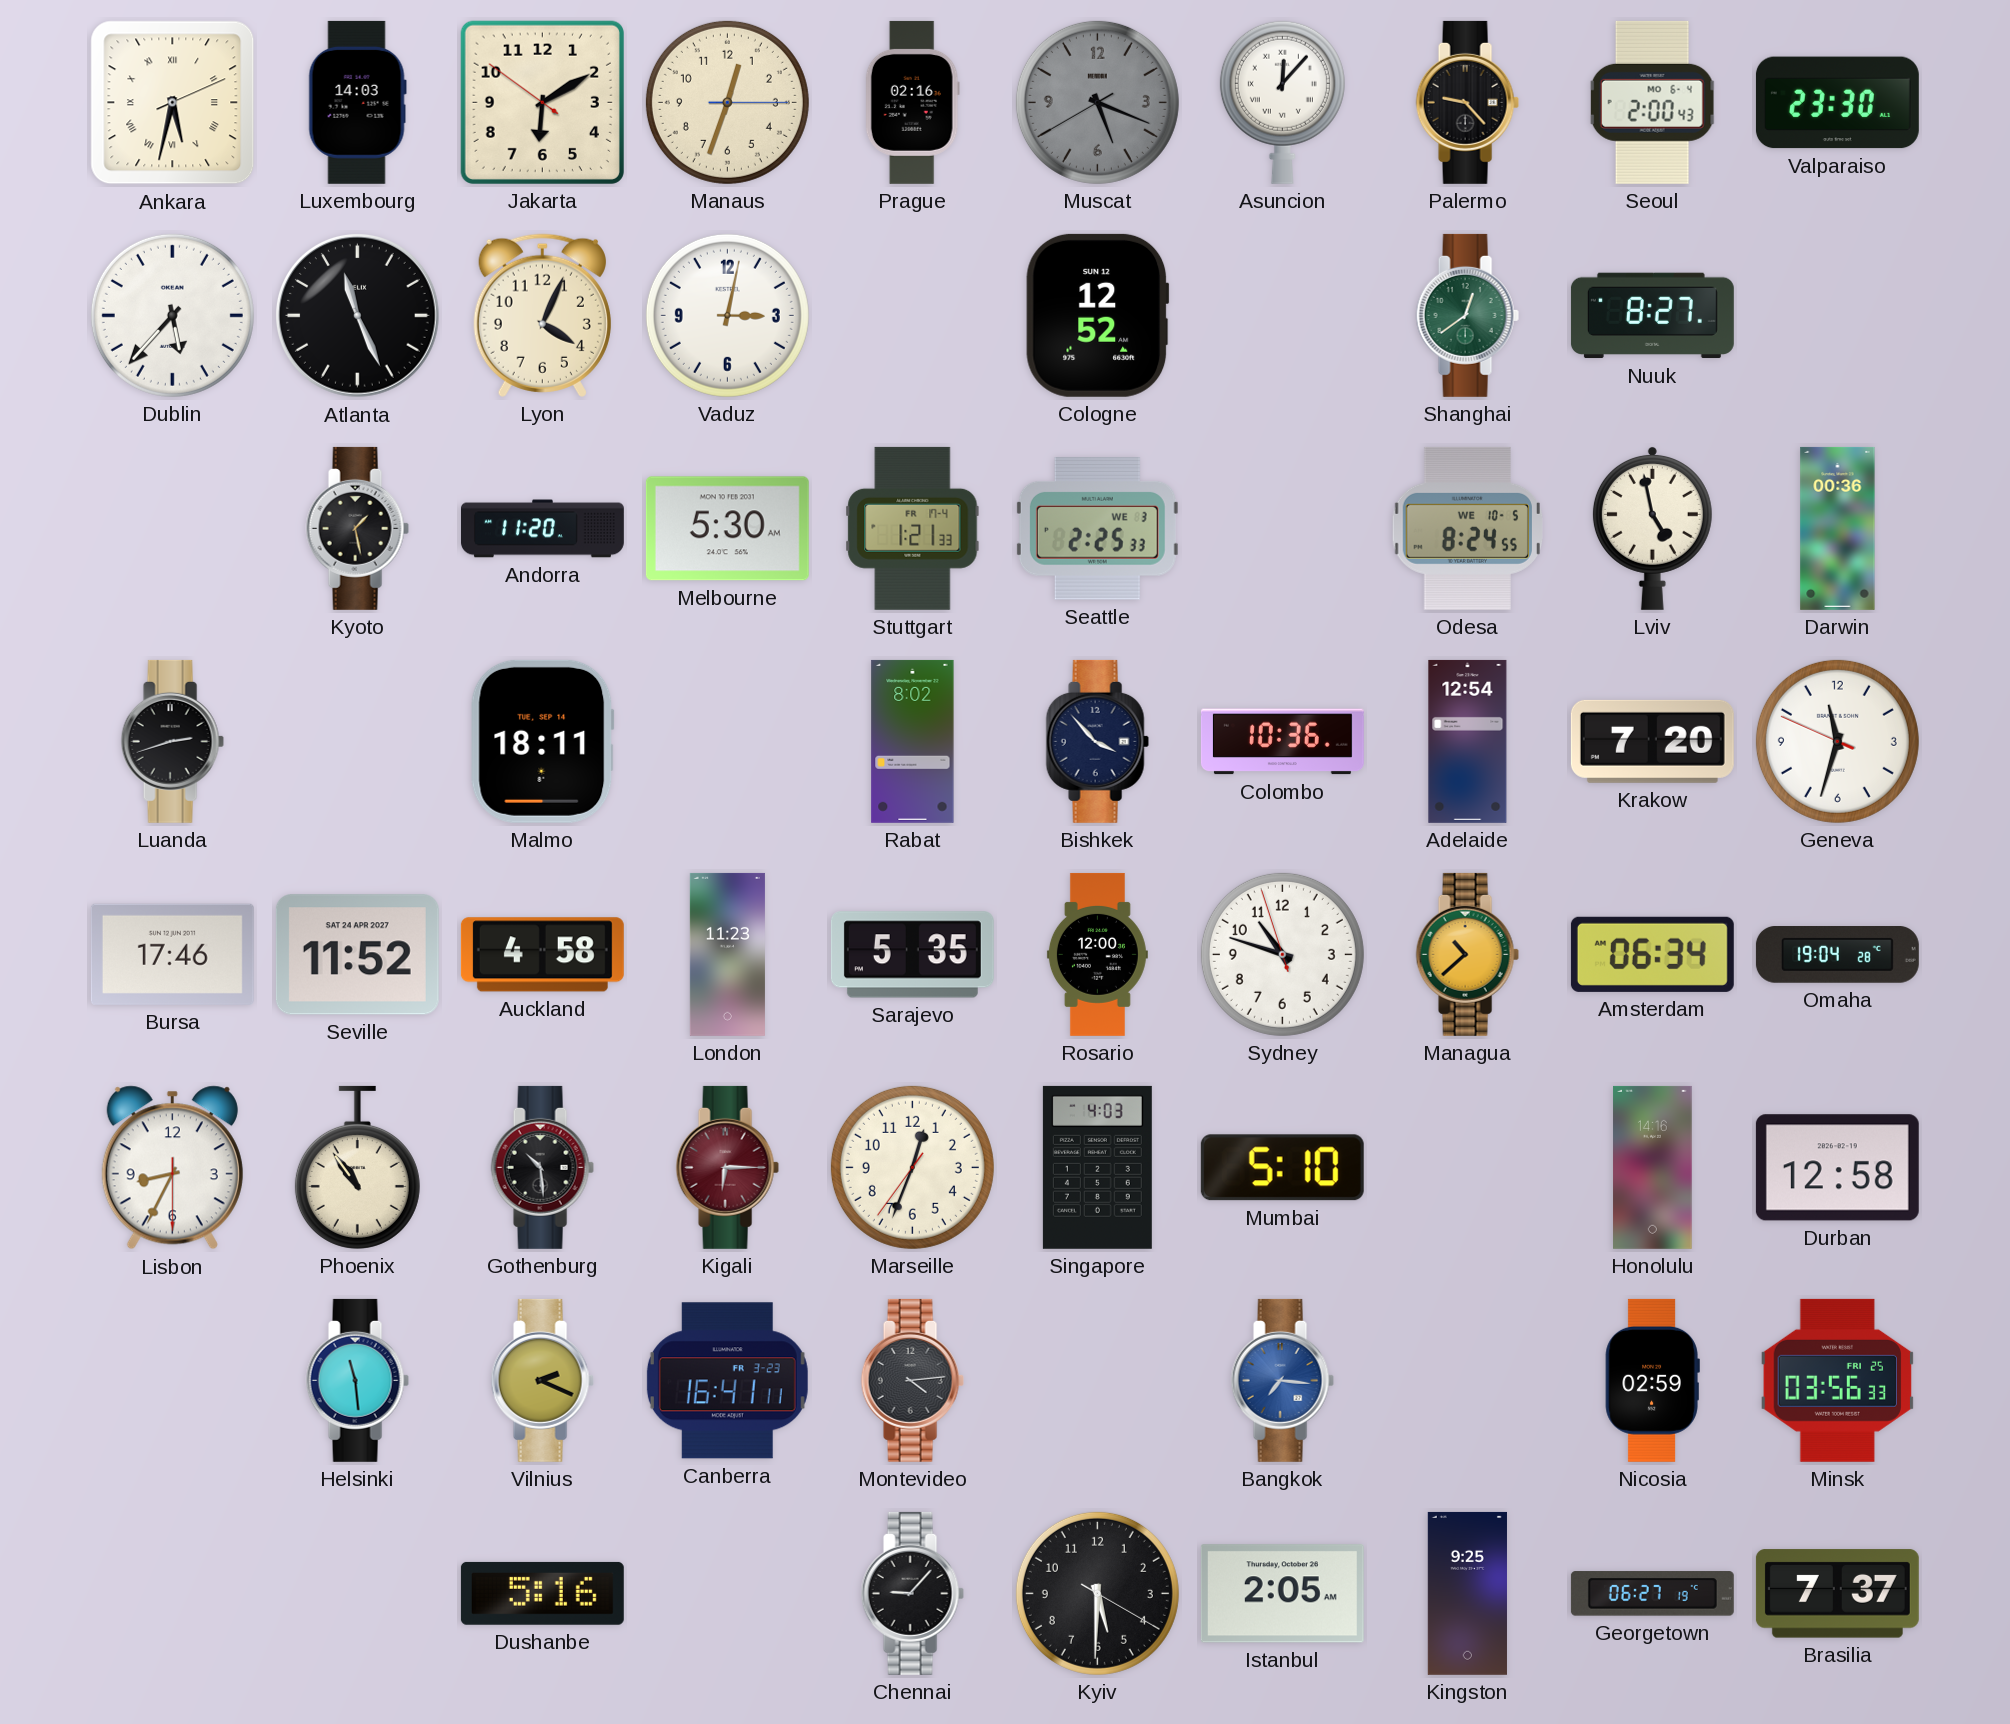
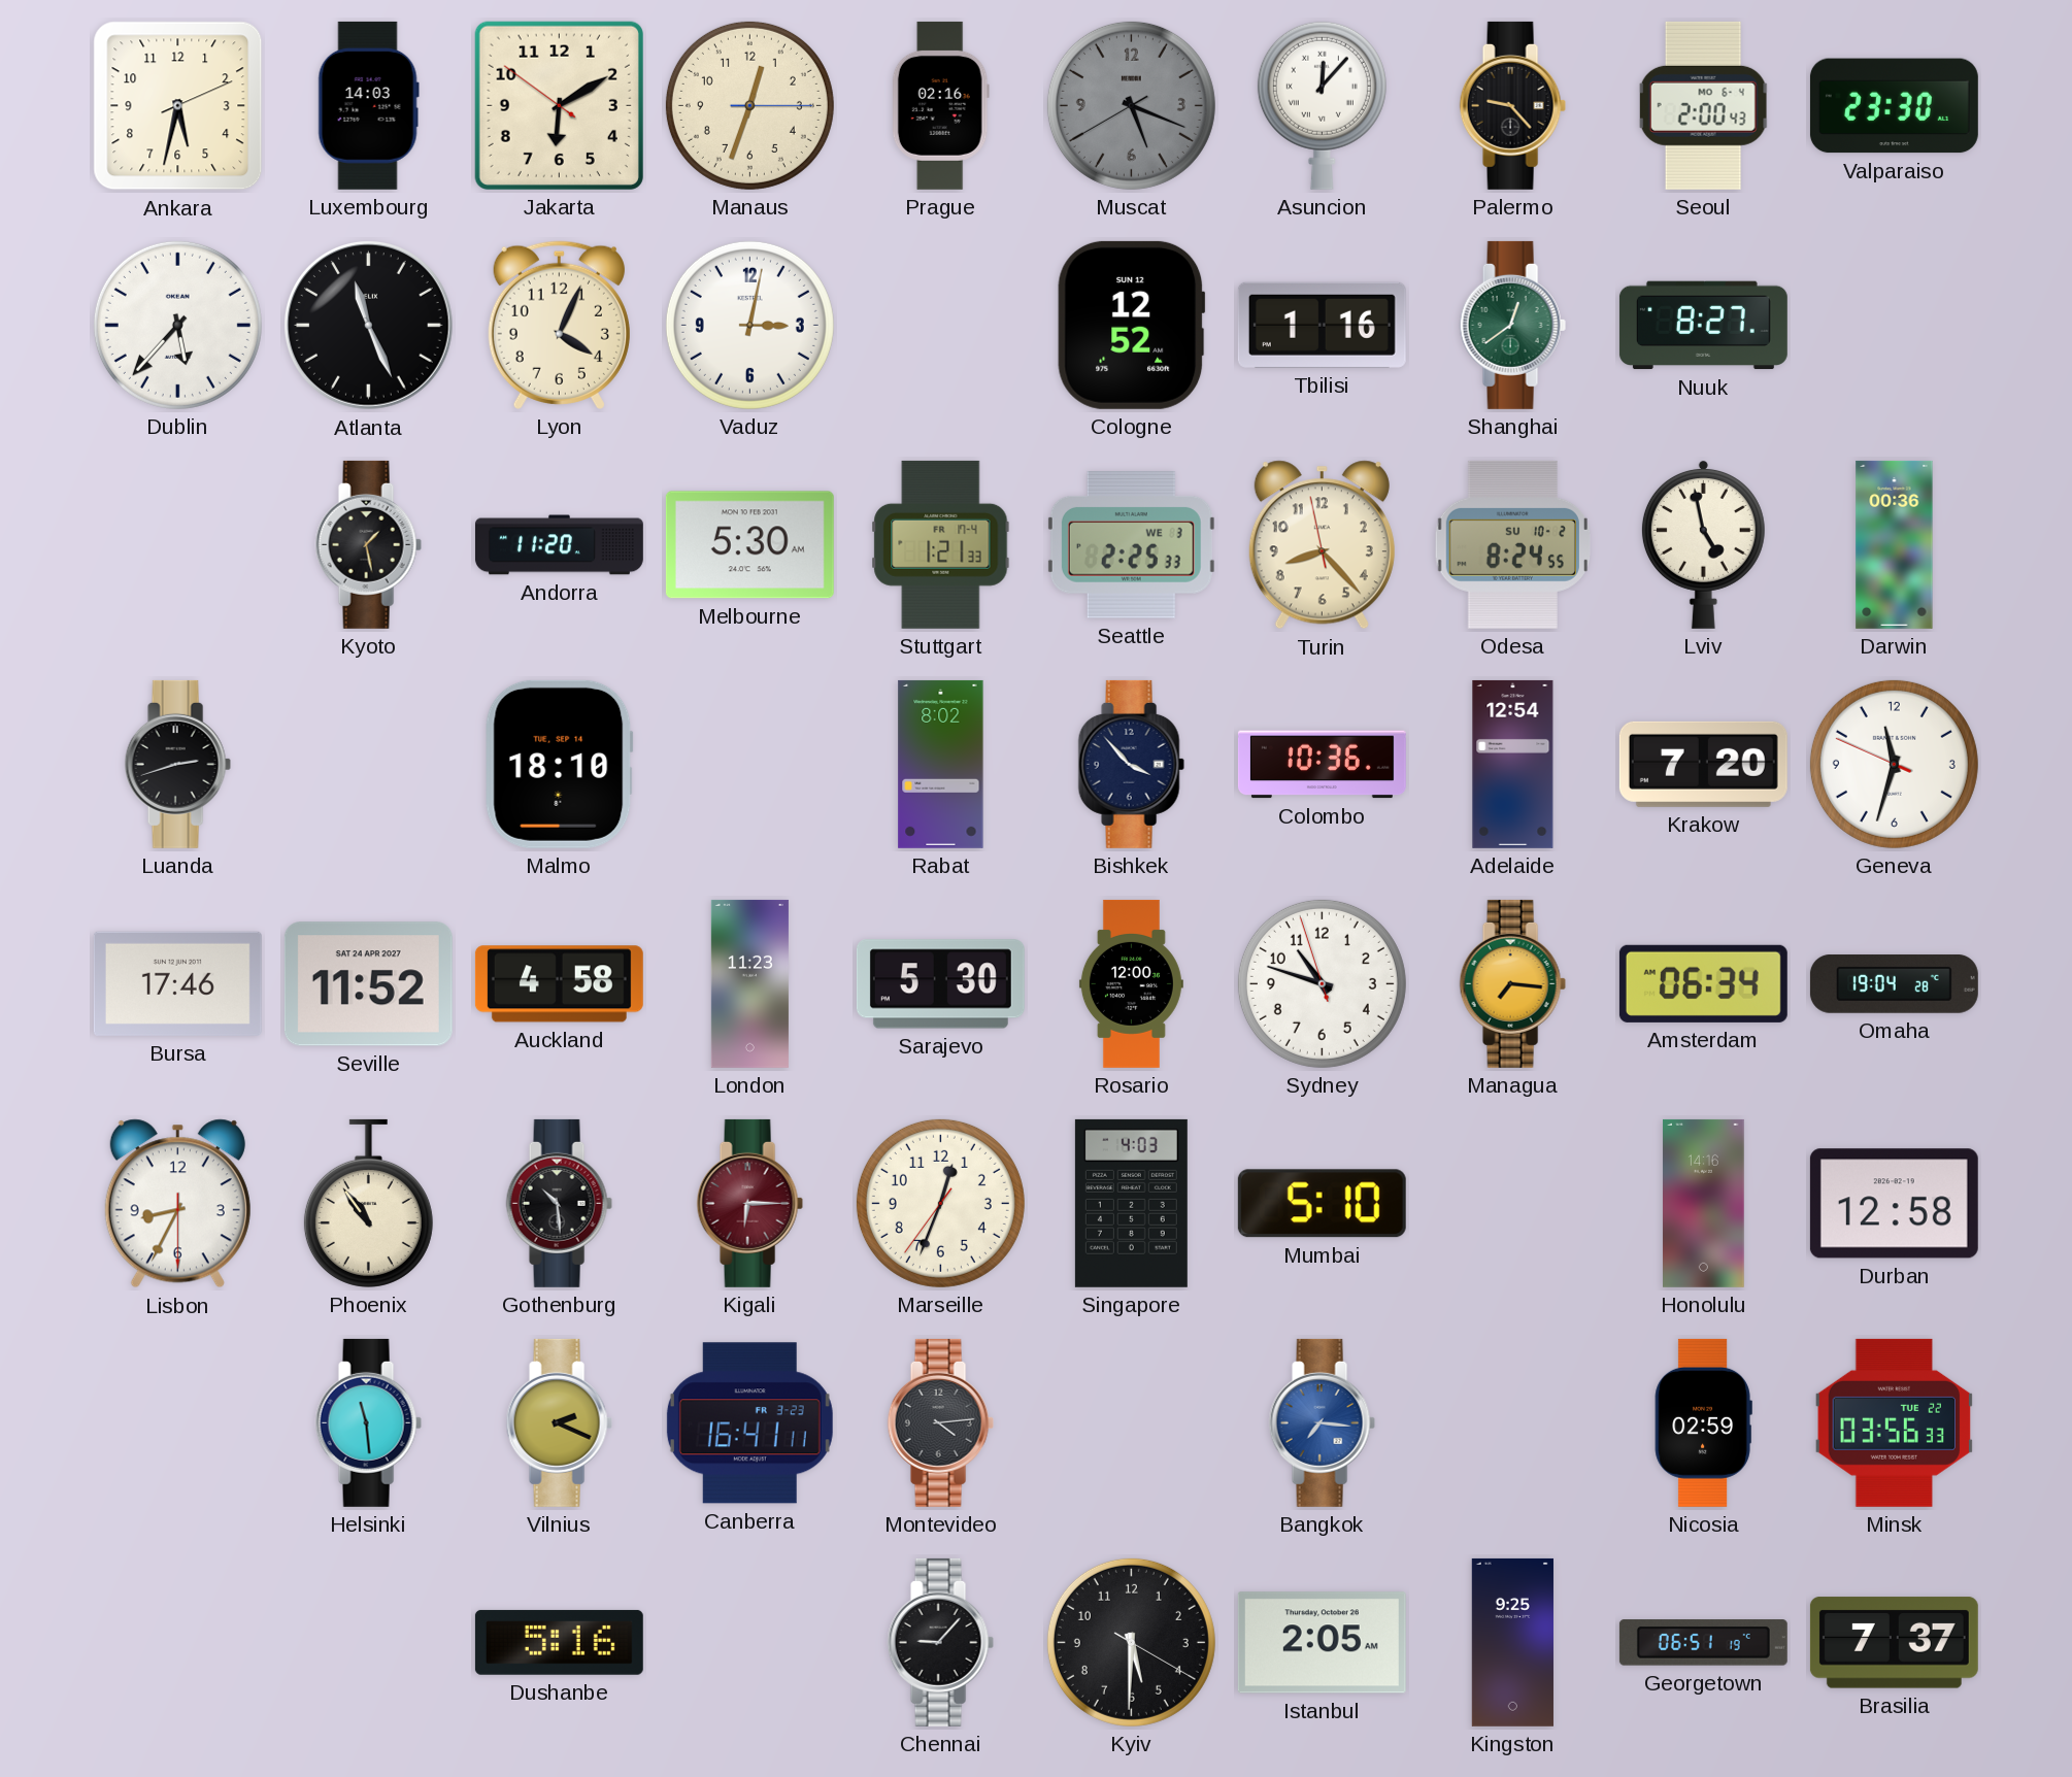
Ankara numerals: Roman -> Arabic (178, 106)
Tbilisi: none -> 1:16 (1322, 325)
Turin: none -> 8:22 (1322, 545)
Odesa date: WE 10-5 -> SU 10-2 (1512, 544)
Malmo: 18:11 -> 18:10 (559, 764)
Sarajevo: 5:35 -> 5:30 (940, 984)
Managua: 10:38 -> 7:16 (1512, 983)
Minsk date: FRI 25 -> TUE 22 (1894, 1422)
Georgetown: 06:27 -> 06:51 (1703, 1643)
